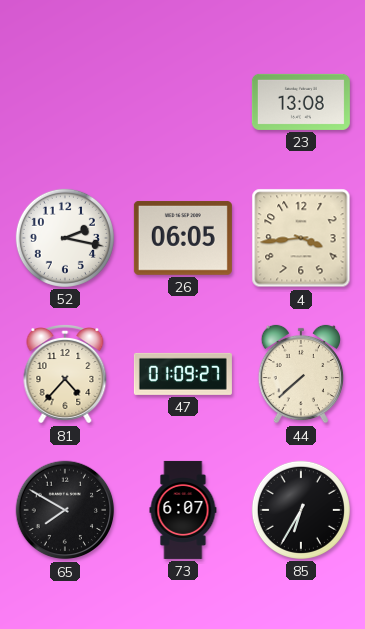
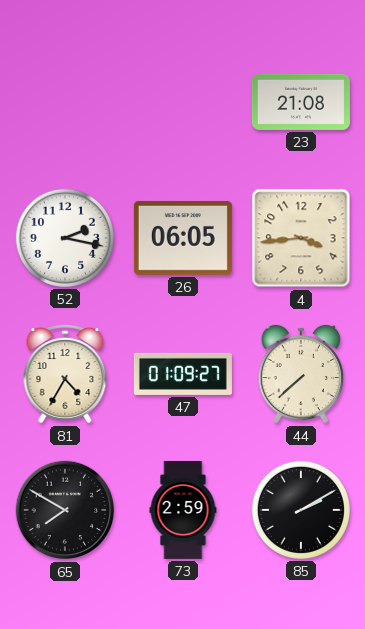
23: 13:08 -> 21:08 (301, 102)
81: 4:37 -> 4:35 (65, 374)
73: 6:07 -> 2:59 (183, 510)
85: 6:35 -> 2:10 (301, 510)
